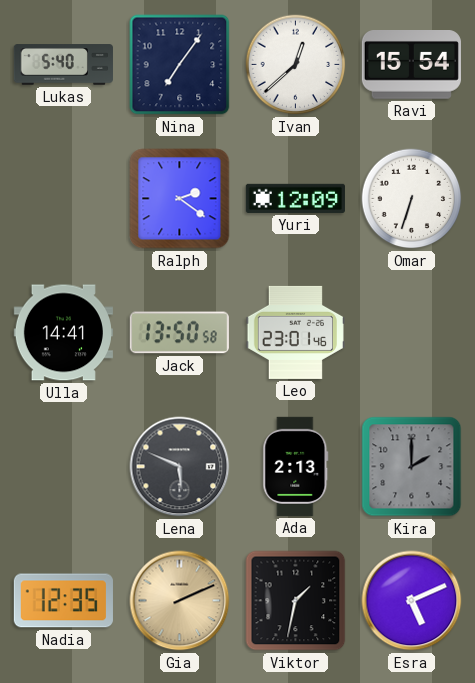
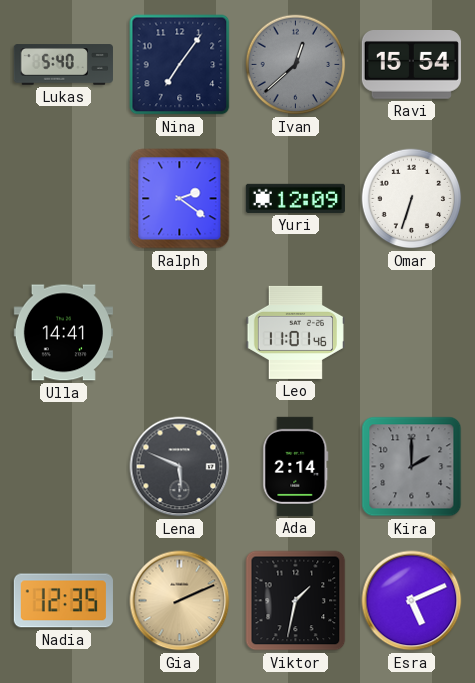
Ivan dial: white -> grey (296, 65)
Jack: 13:50 -> none (179, 333)
Leo: 23:01 -> 11:01 (295, 332)
Ada: 2:13 -> 2:14 (296, 466)
